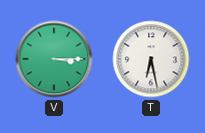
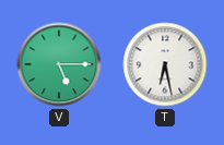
V: 3:15 -> 5:15 (59, 64)
